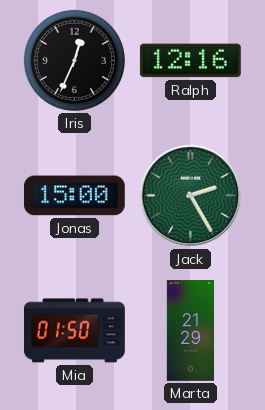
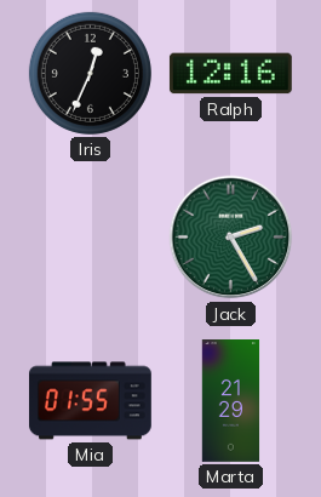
Jonas: 15:00 -> none (74, 196)
Mia: 01:50 -> 01:55 (90, 401)
